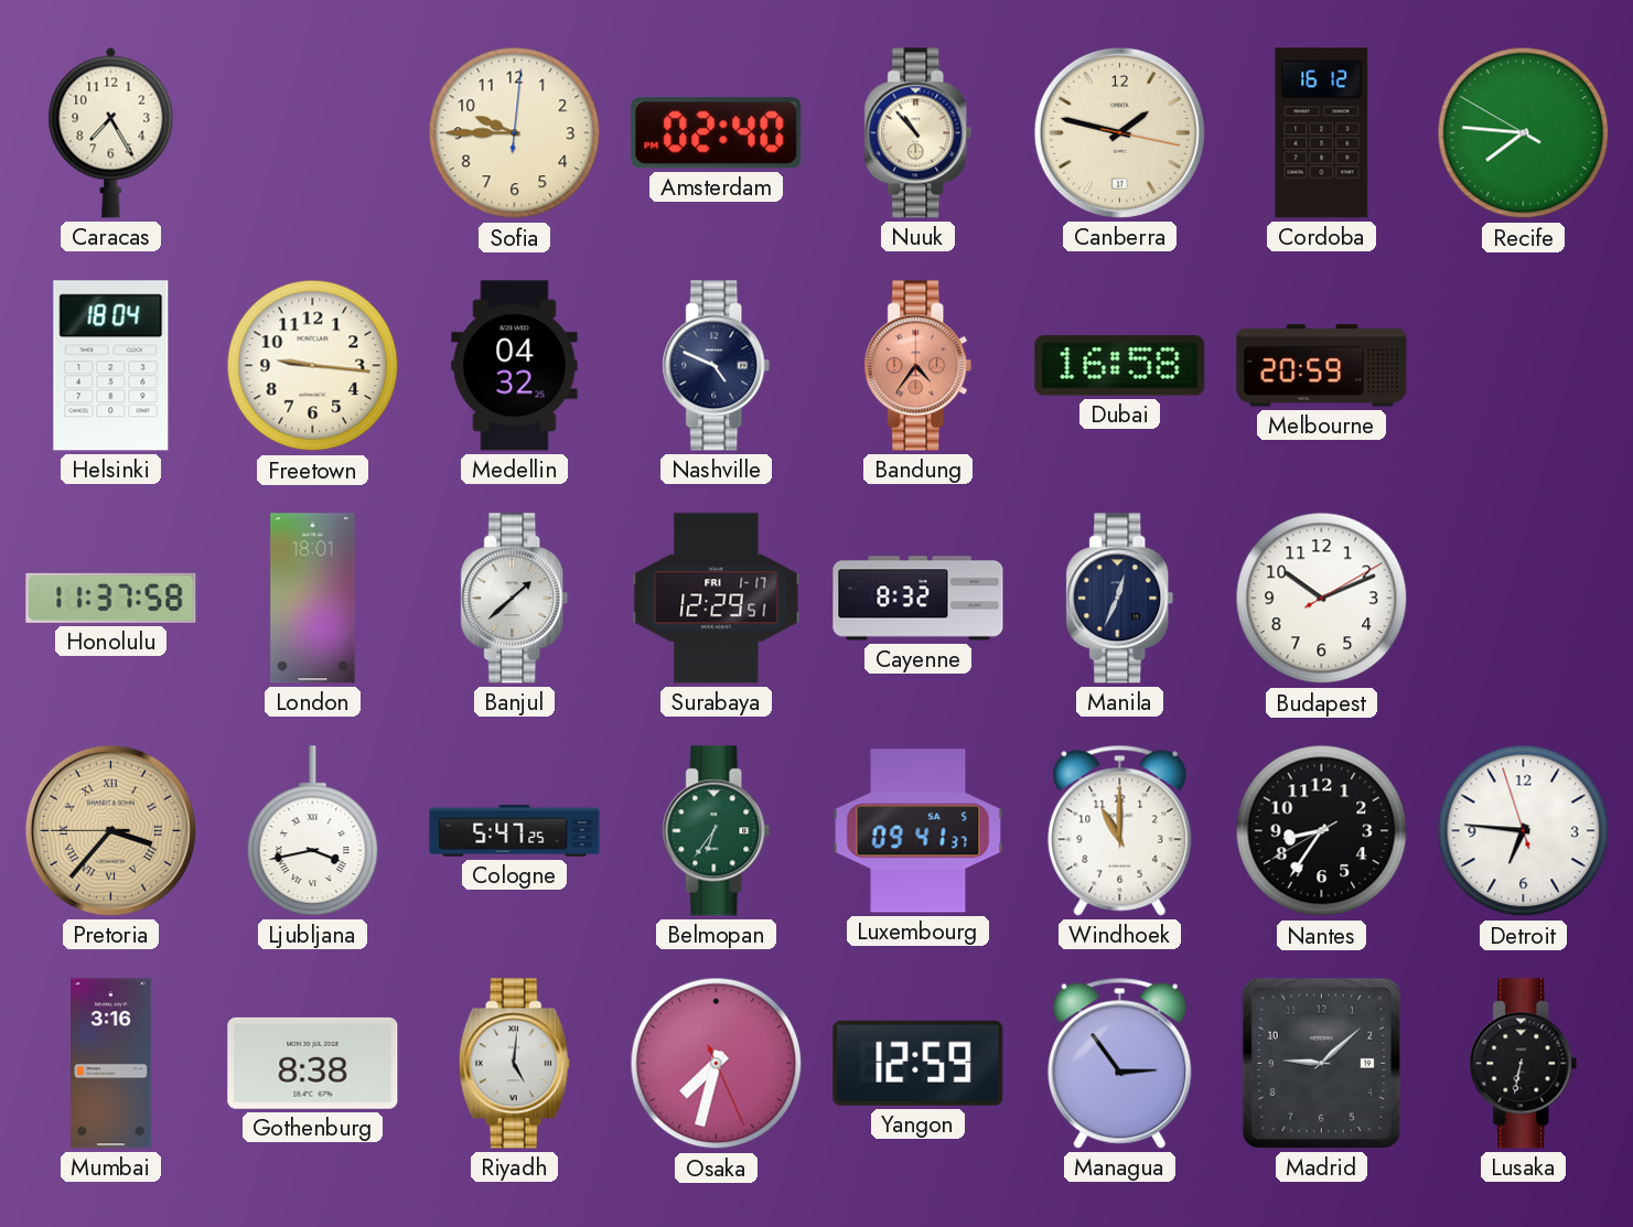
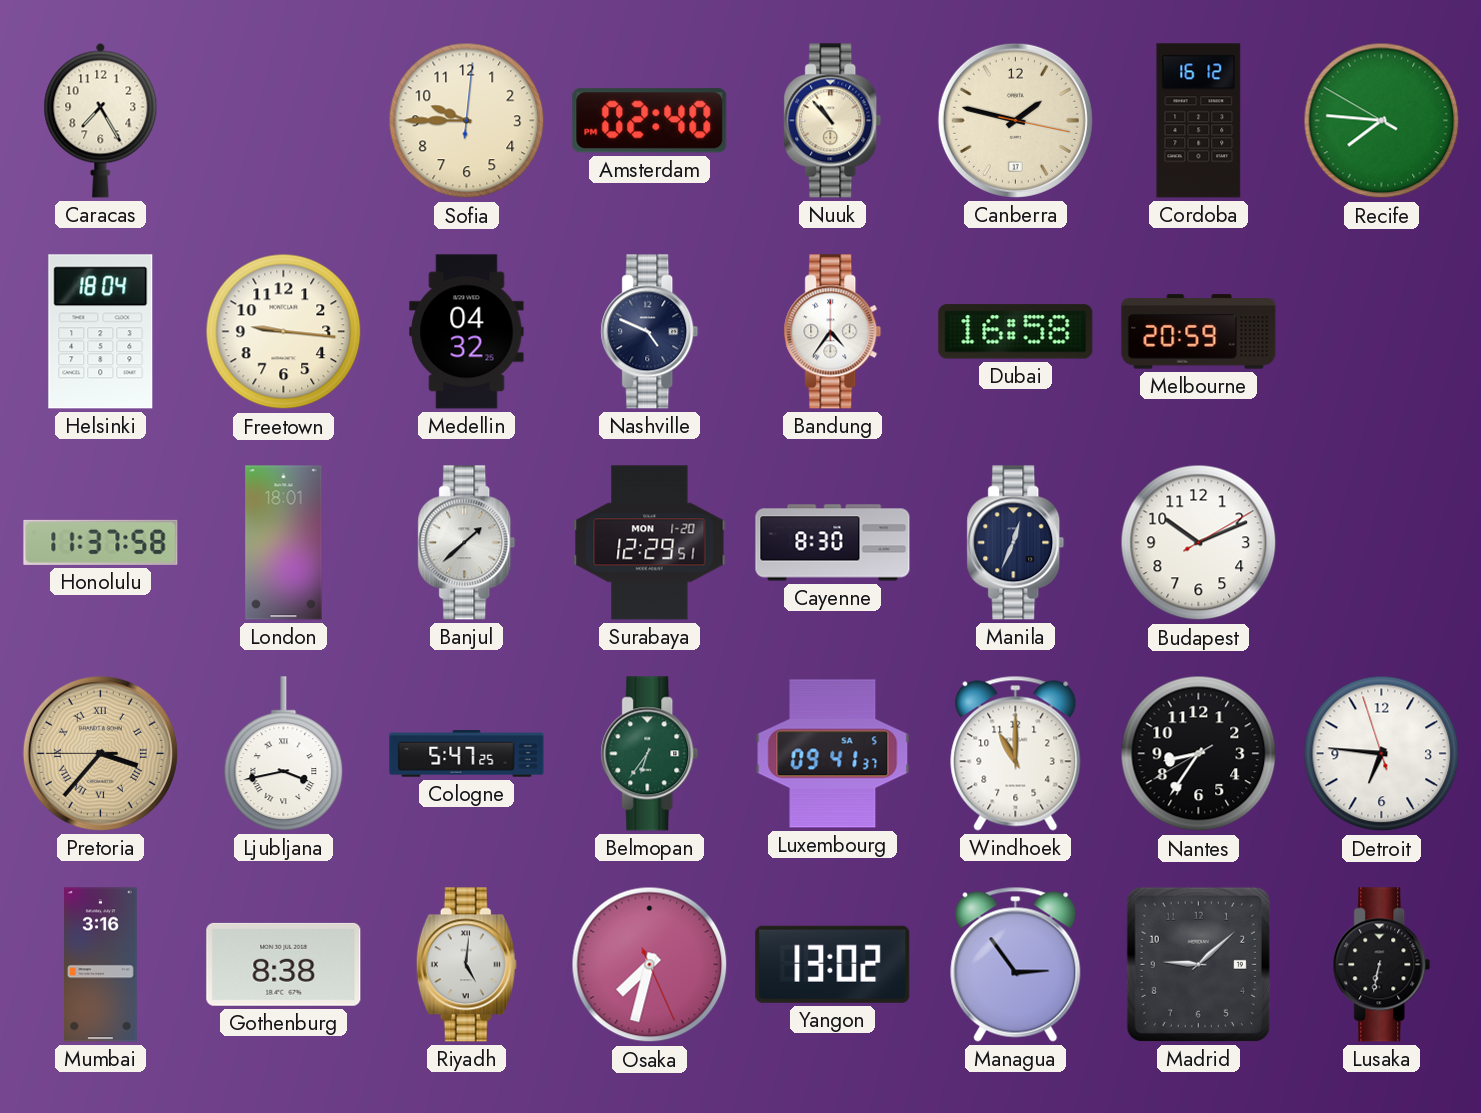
Bandung dial: salmon -> white (833, 332)
Surabaya date: FRI 1-17 -> MON 1-20 (650, 543)
Cayenne: 8:32 -> 8:30 (833, 543)
Yangon: 12:59 -> 13:02 (833, 964)
